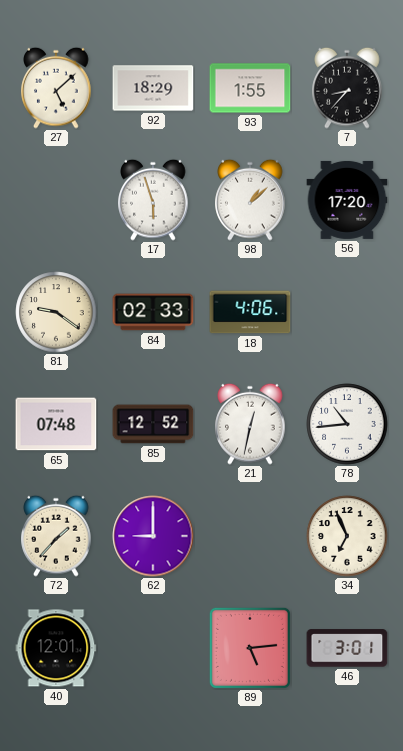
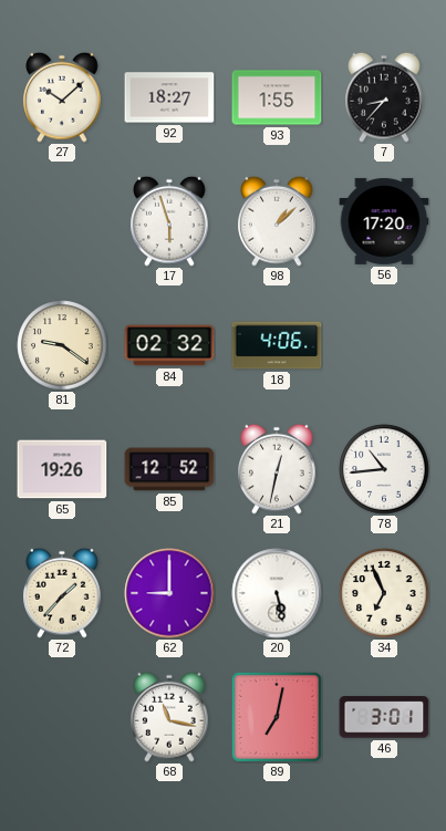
27: 5:08 -> 10:08 (62, 97)
92: 18:29 -> 18:27 (169, 97)
84: 02:33 -> 02:32 (169, 345)
65: 07:48 -> 19:26 (62, 469)
20: none -> 5:28 (277, 593)
40: 12:01 -> none (56, 648)
68: none -> 11:17 (169, 717)
89: 5:14 -> 7:02 (277, 717)
